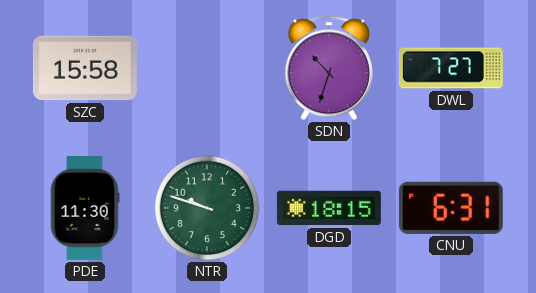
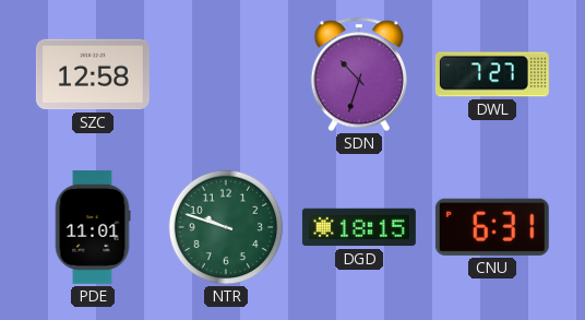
SZC: 15:58 -> 12:58 (93, 74)
PDE: 11:30 -> 11:01 (93, 227)
